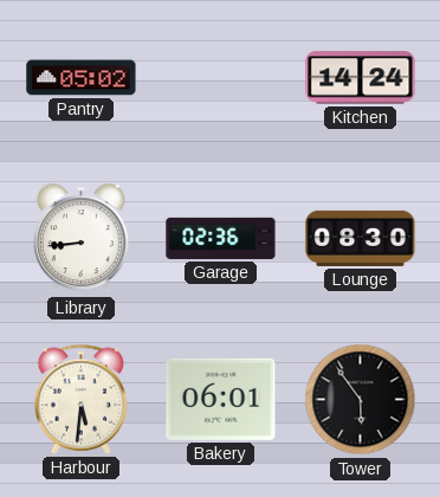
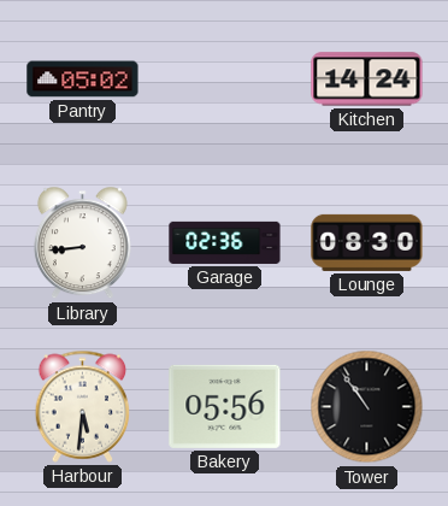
Bakery: 06:01 -> 05:56 (225, 406)
Tower: 5:54 -> 10:54 (367, 407)
